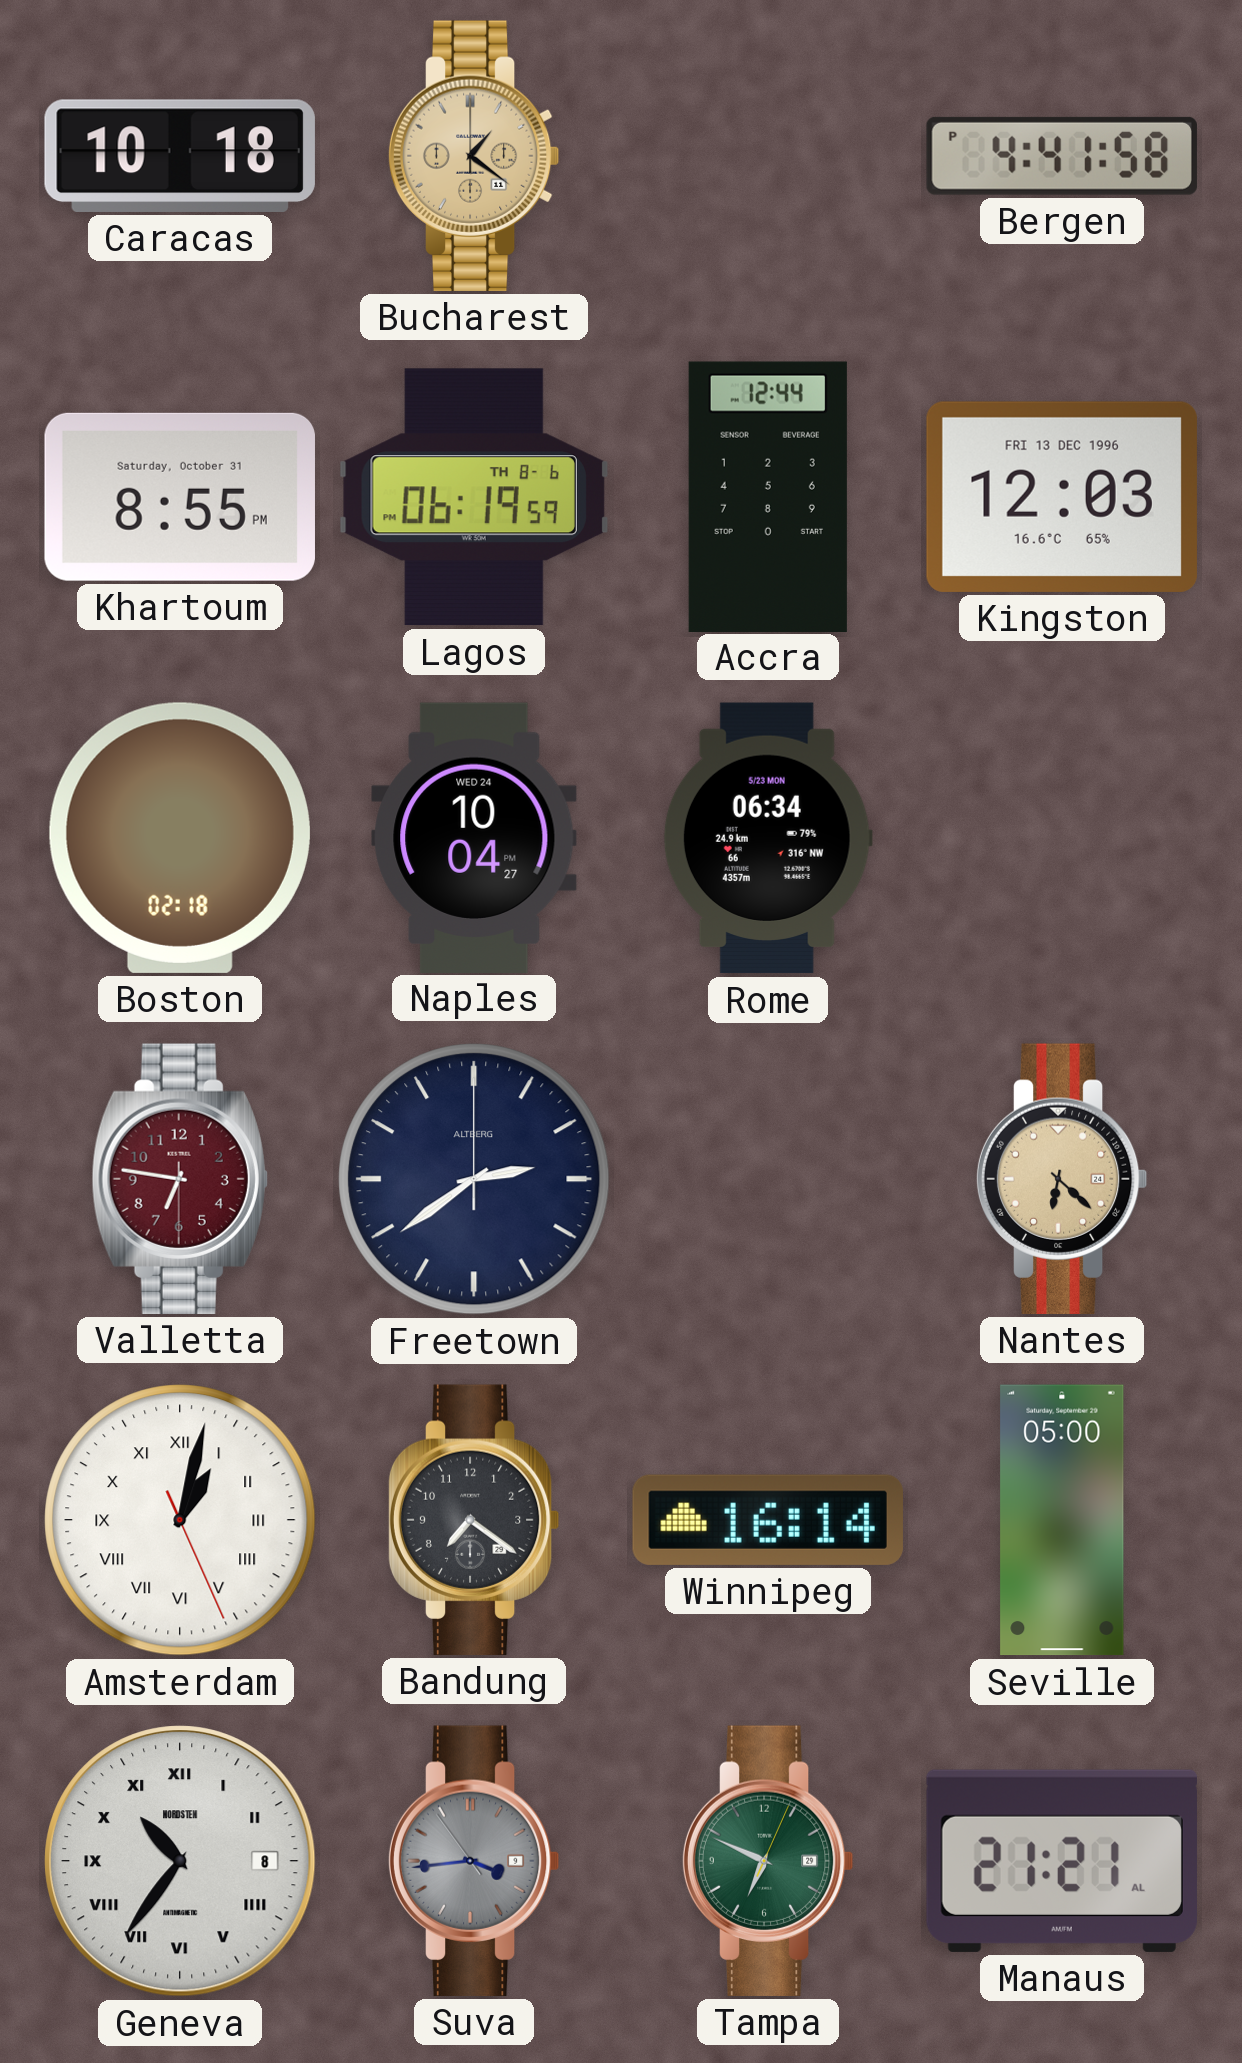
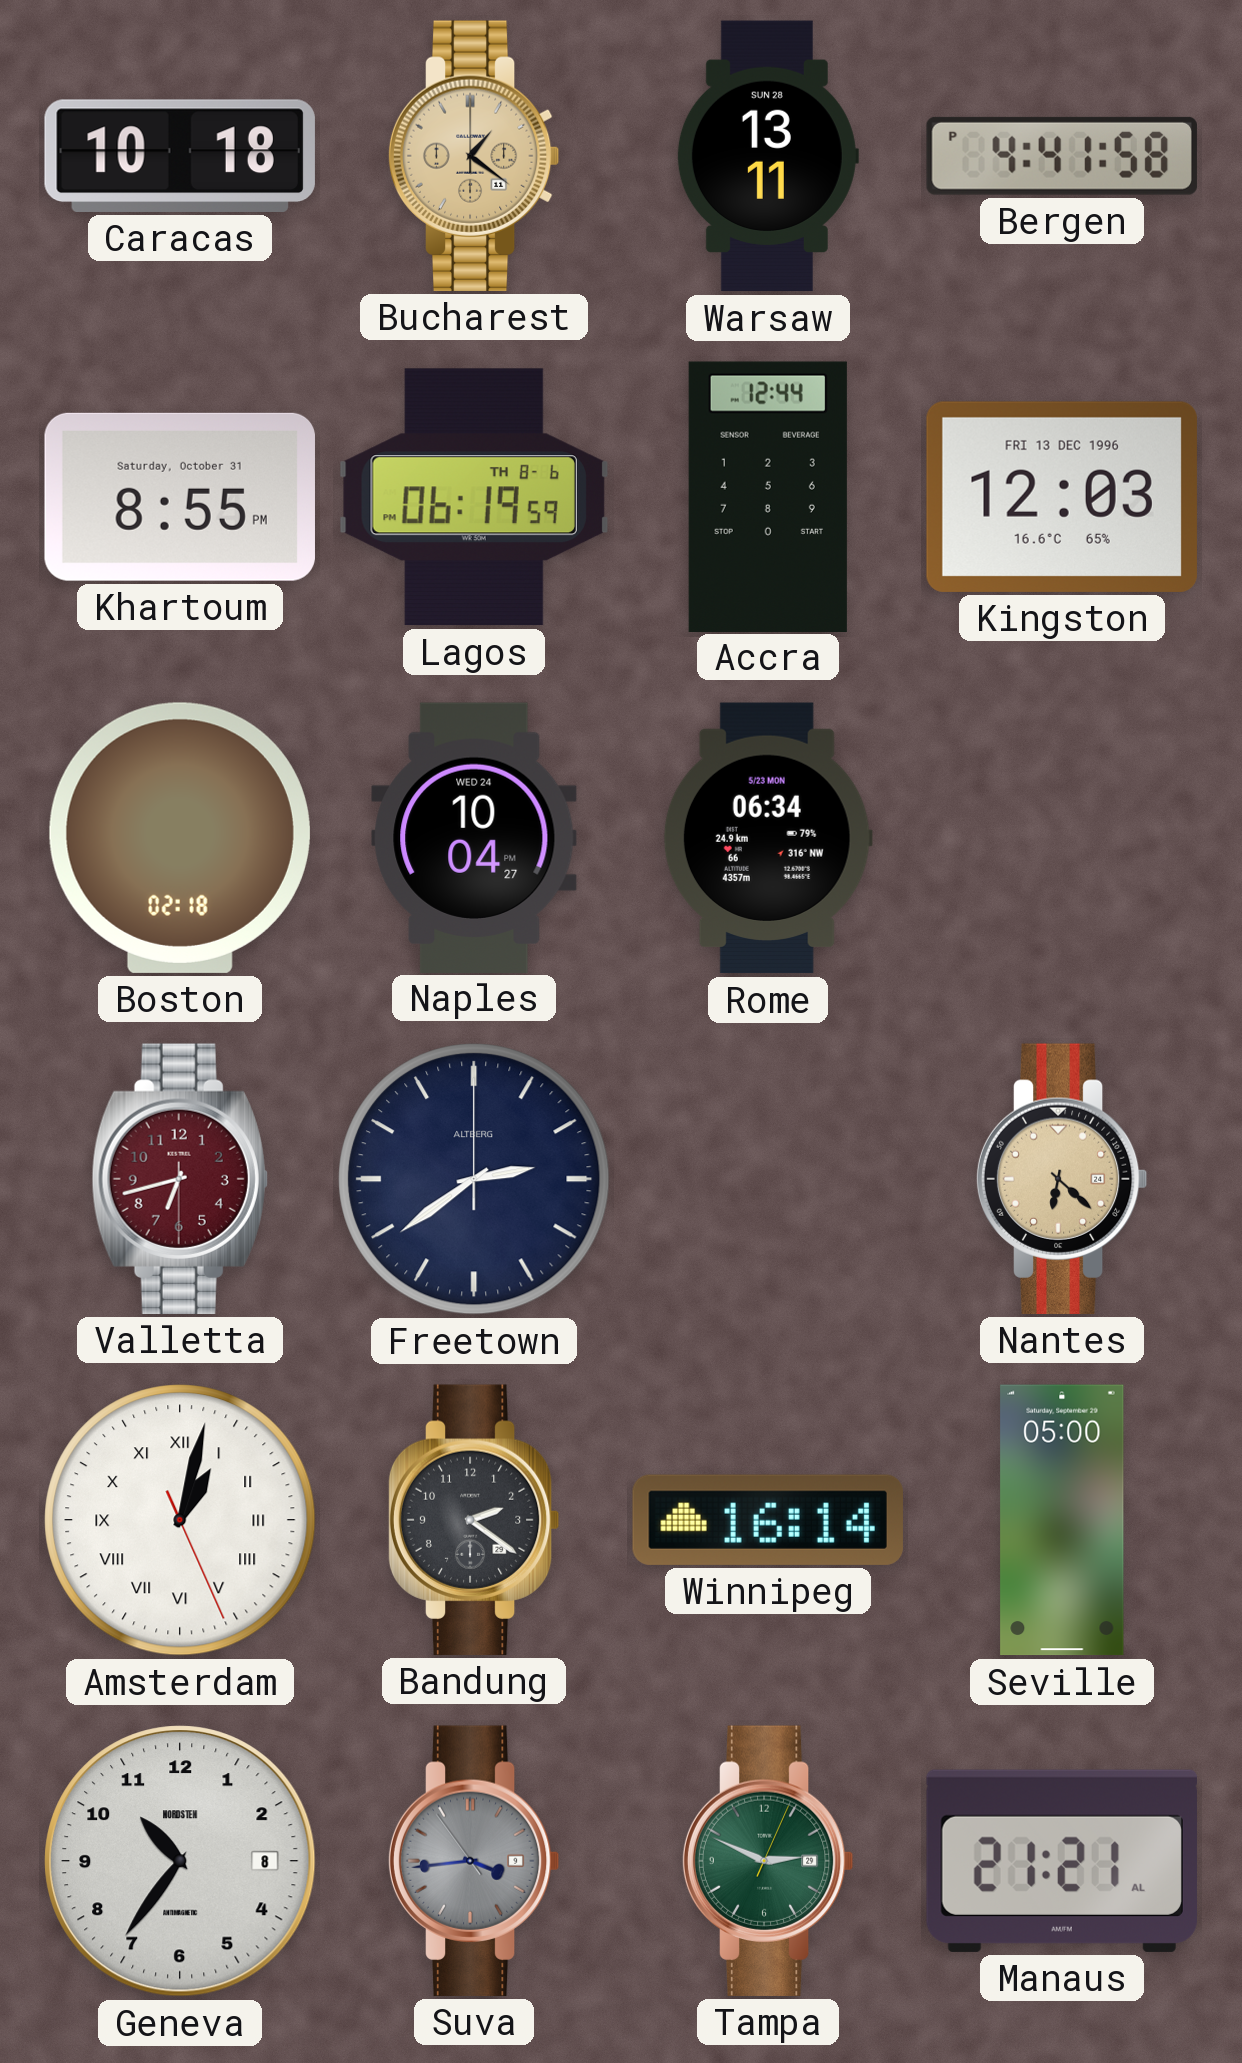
Warsaw: none -> 13:11 (767, 156)
Valletta: 6:46 -> 6:42 (180, 1179)
Bandung: 7:21 -> 2:21 (474, 1520)
Geneva numerals: Roman -> Arabic (180, 1861)
Tampa: 6:49 -> 2:49 (768, 1861)
